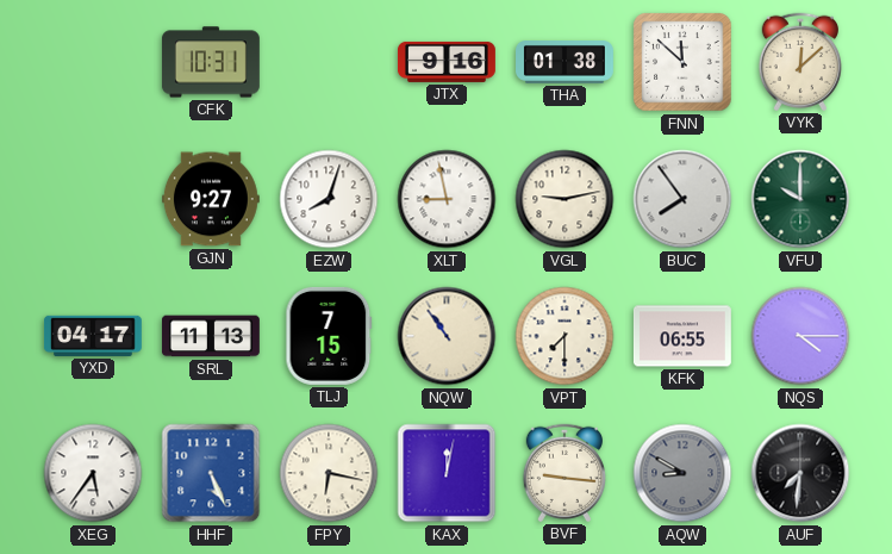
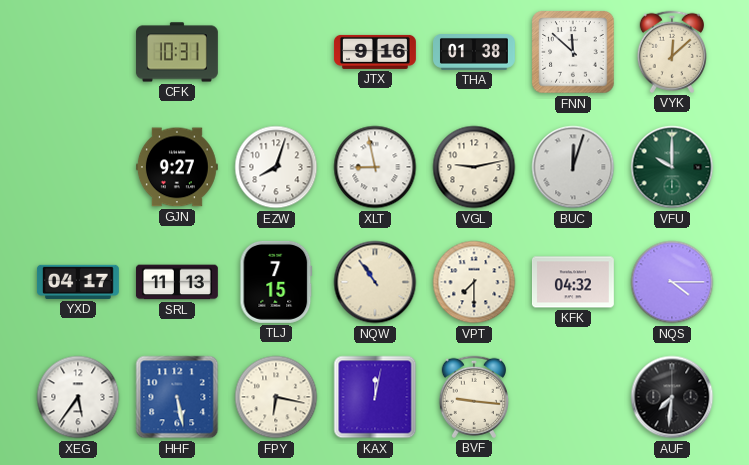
BUC: 7:54 -> 12:03 (573, 167)
KFK: 06:55 -> 04:32 (573, 282)
HHF: 5:26 -> 5:28 (177, 397)
AQW: 8:50 -> none (682, 473)
